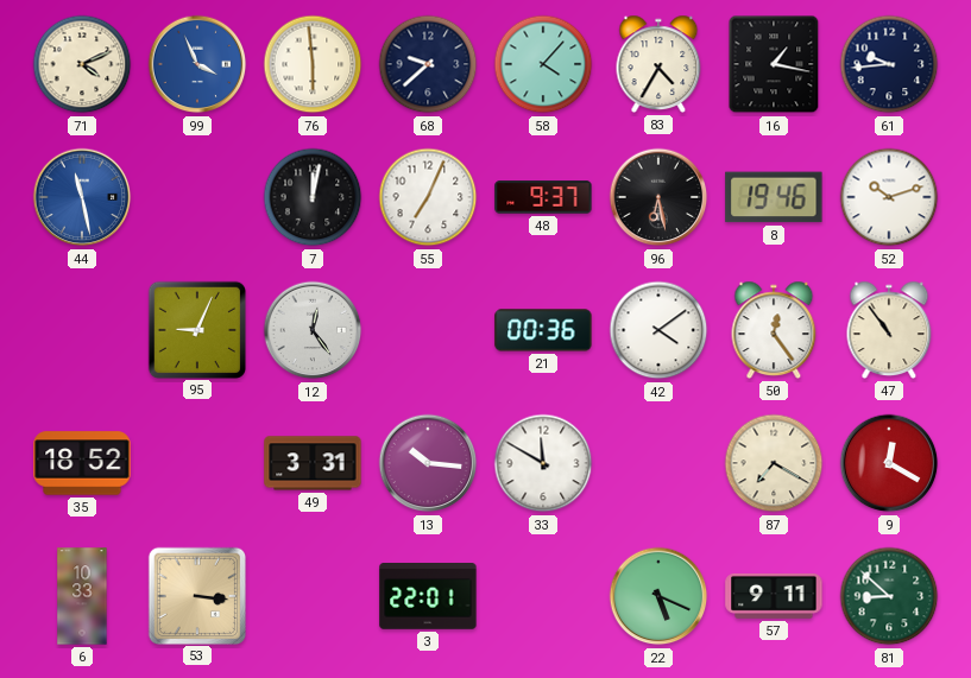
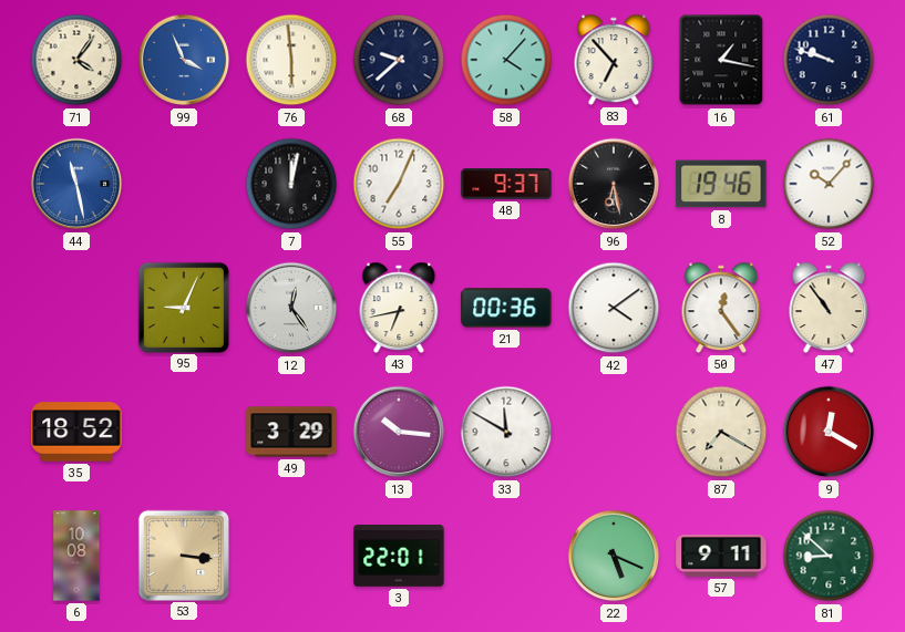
71: 4:11 -> 4:06 (76, 60)
83: 4:35 -> 6:53 (614, 60)
61: 9:44 -> 9:48 (829, 60)
52: 10:12 -> 10:07 (829, 184)
43: none -> 6:43 (399, 308)
49: 3:31 -> 3:29 (291, 432)
6: 10:33 -> 10:08 (76, 556)
